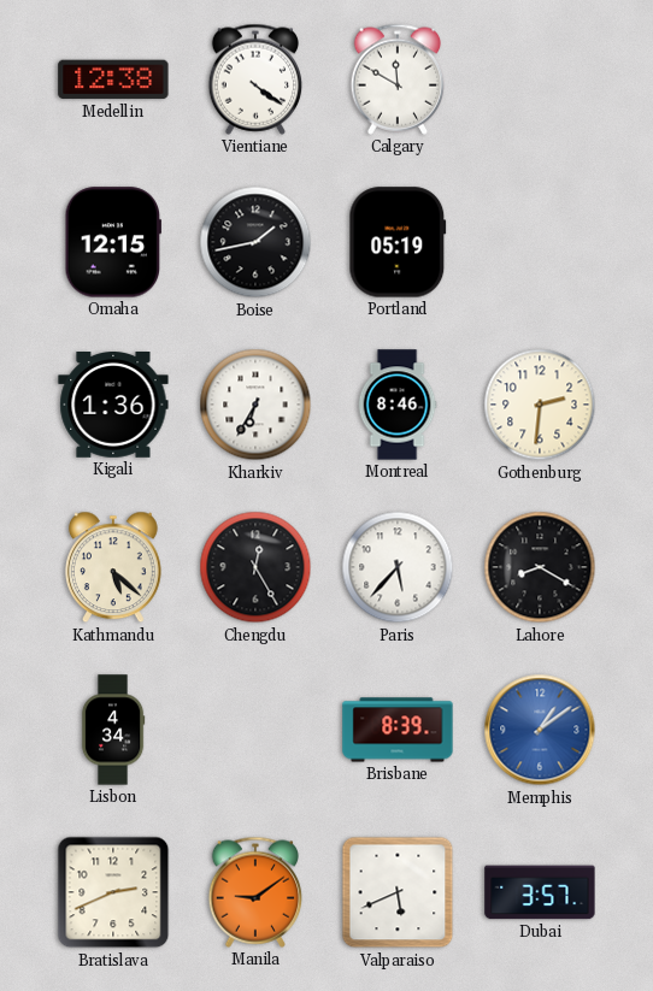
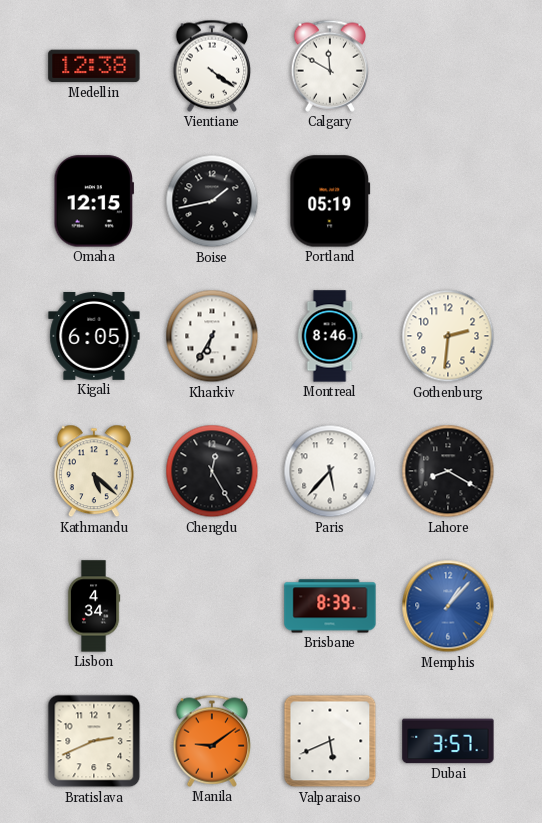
Kigali: 1:36 -> 6:05 (94, 337)
Memphis: 1:09 -> 1:07 (448, 606)
